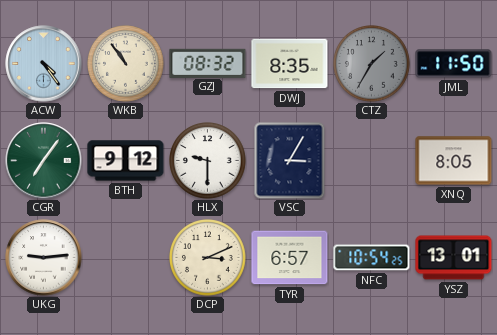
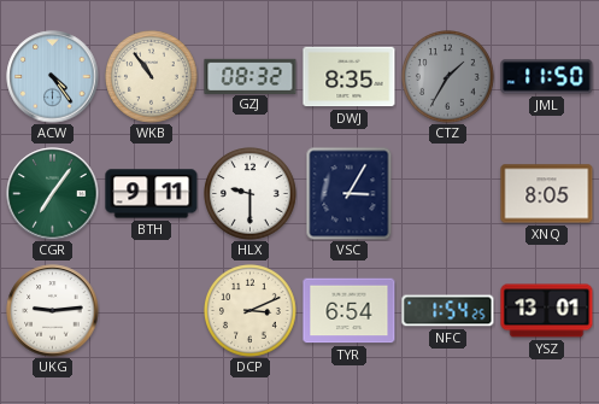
BTH: 9:12 -> 9:11 (152, 194)
TYR: 6:57 -> 6:54 (350, 311)
NFC: 10:54 -> 1:54 (448, 311)
